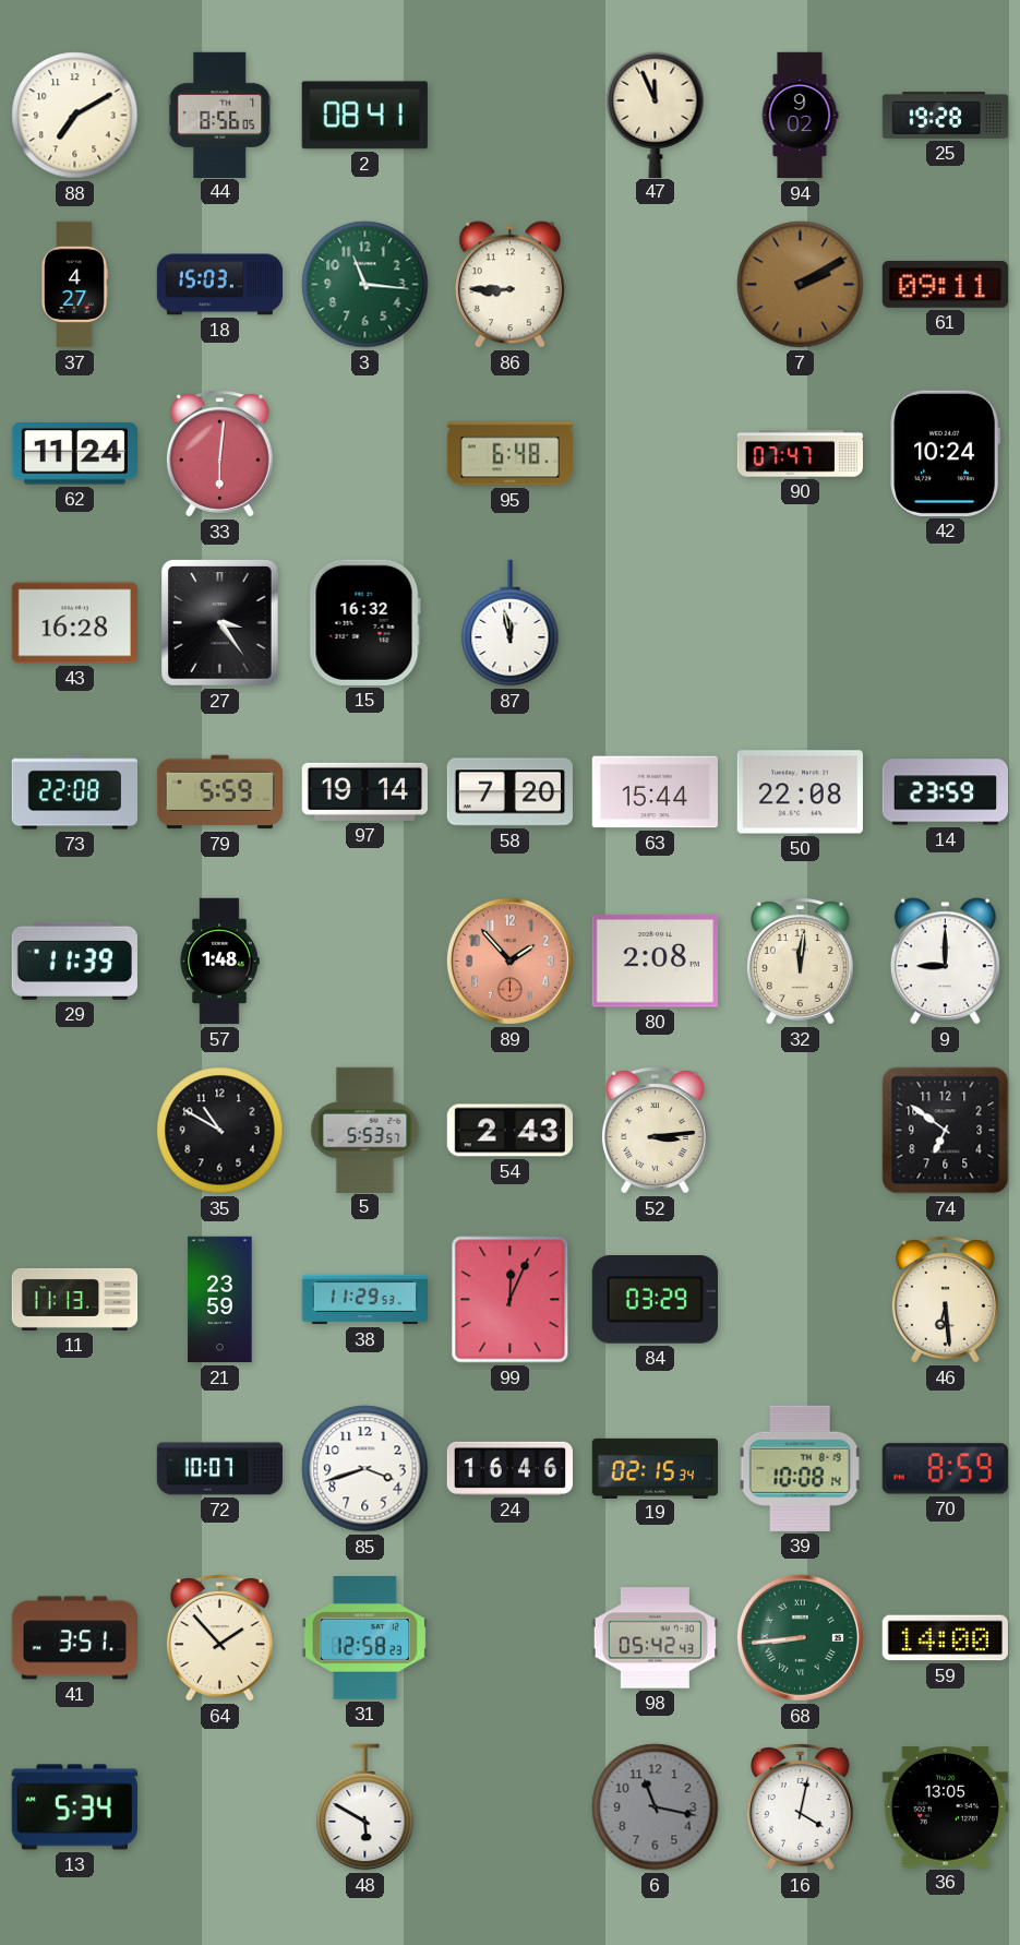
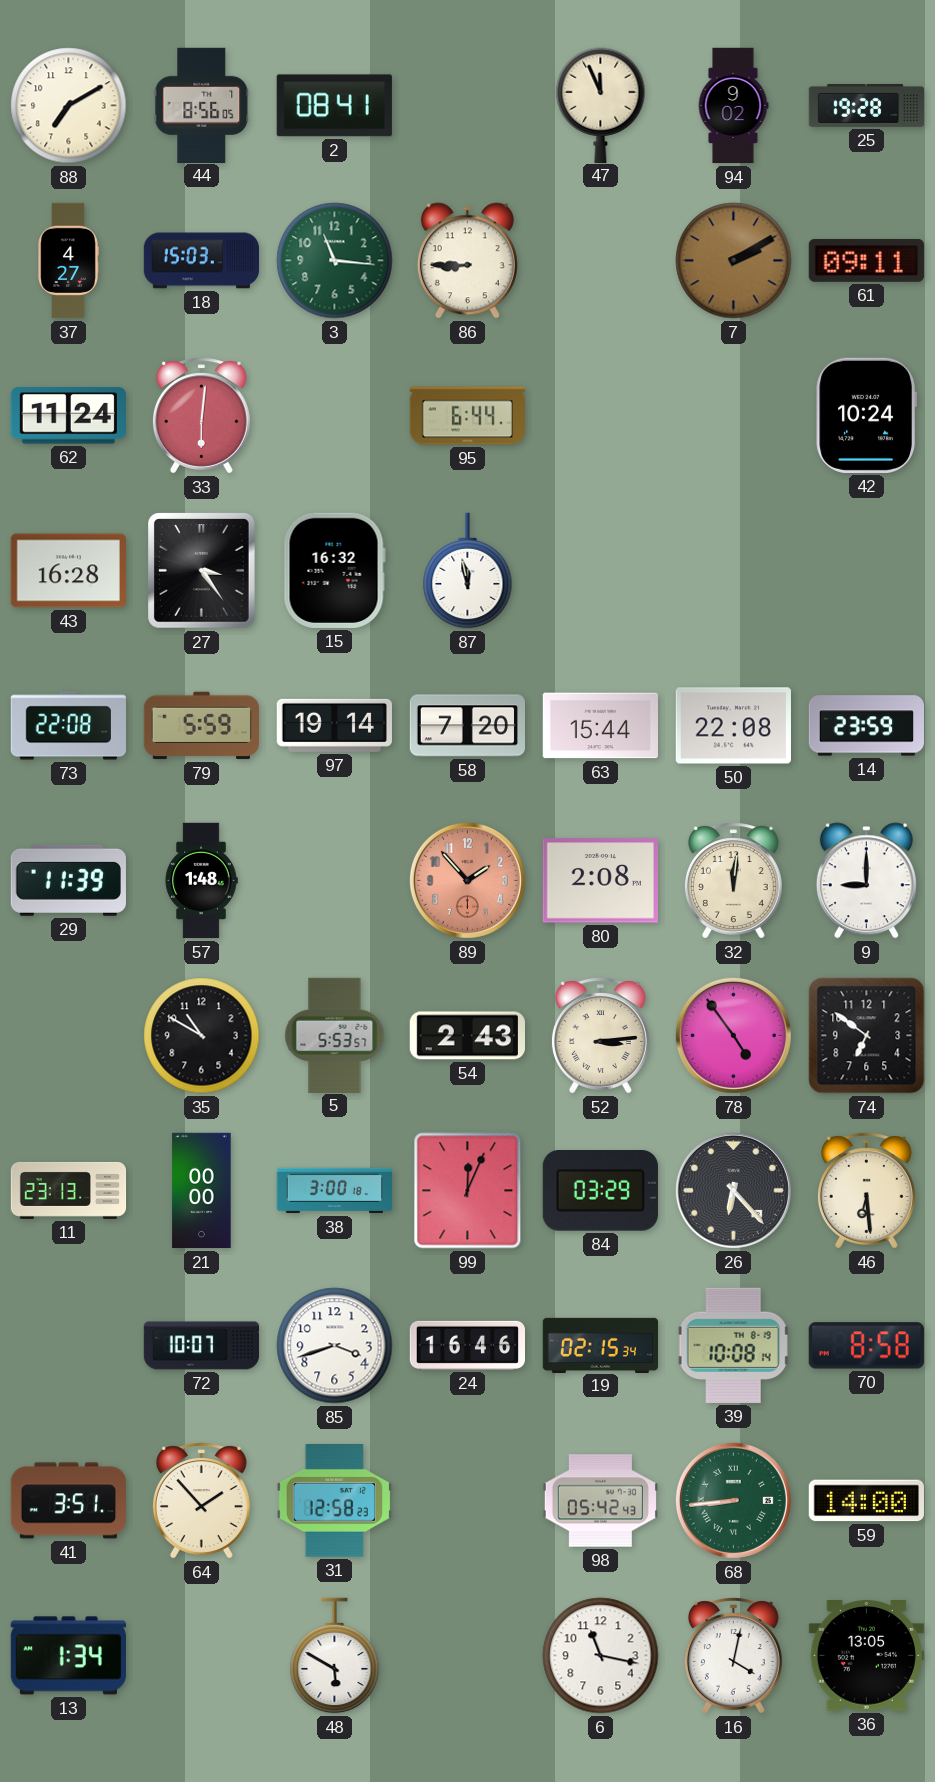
95: 6:48 -> 6:44 (467, 416)
90: 07:47 -> none (800, 454)
78: none -> 4:54 (733, 1035)
11: 11:13 -> 23:13 (69, 1190)
21: 23:59 -> 00:00 (202, 1191)
38: 11:29 -> 3:00 (335, 1191)
26: none -> 6:23 (733, 1190)
70: 8:59 -> 8:58 (866, 1346)
13: 5:34 -> 1:34 (68, 1656)
6 dial: grey -> white (601, 1656)
